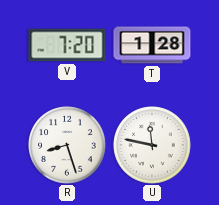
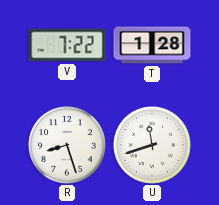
V: 7:20 -> 7:22 (67, 45)
U: 11:47 -> 11:42 (152, 145)
